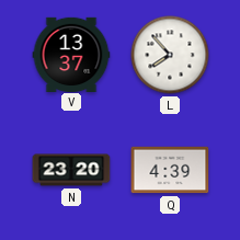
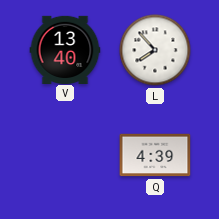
V: 13:37 -> 13:40 (65, 49)
N: 23:20 -> none (71, 170)
